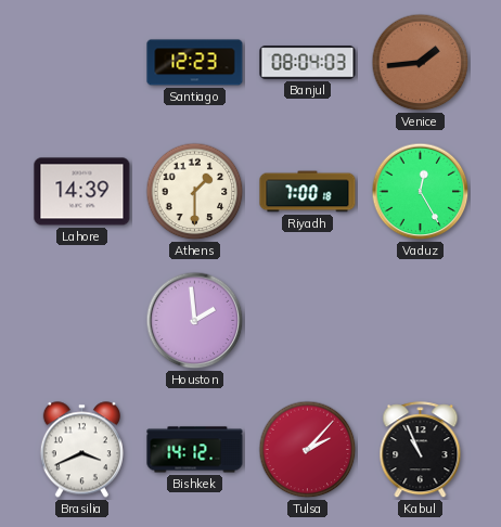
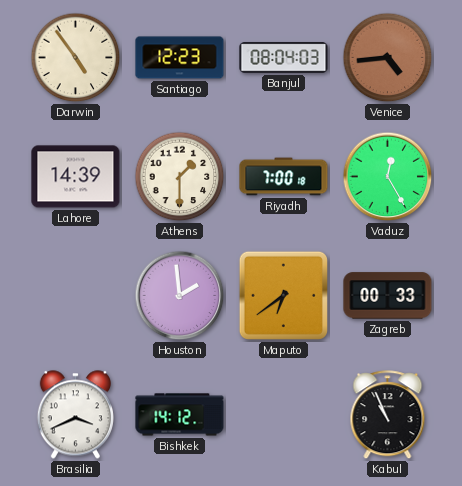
Darwin: none -> 4:54 (76, 58)
Venice: 1:44 -> 4:44 (388, 58)
Maputo: none -> 6:39 (283, 295)
Zagreb: none -> 00:33 (388, 296)
Tulsa: 2:07 -> none (308, 450)
